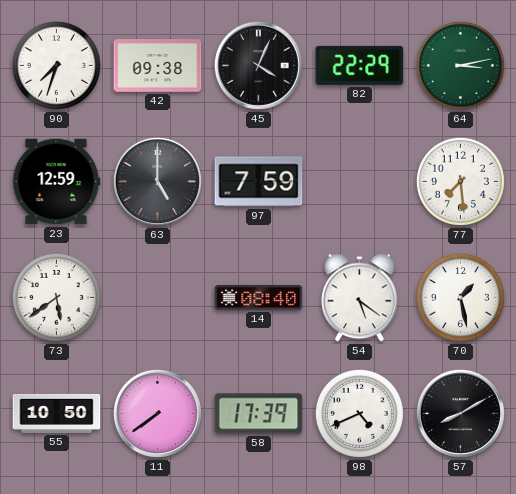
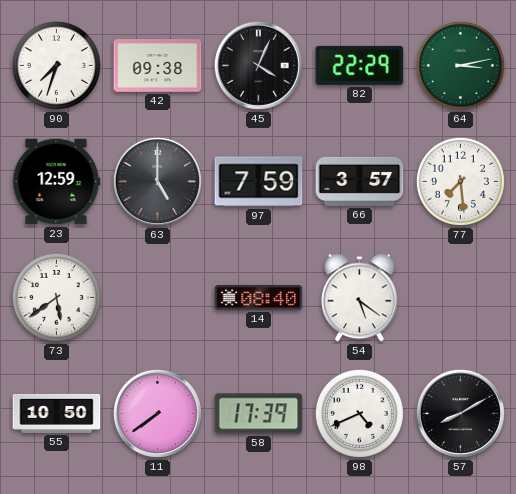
66: none -> 3:57 (360, 181)
70: 1:28 -> none (460, 297)
